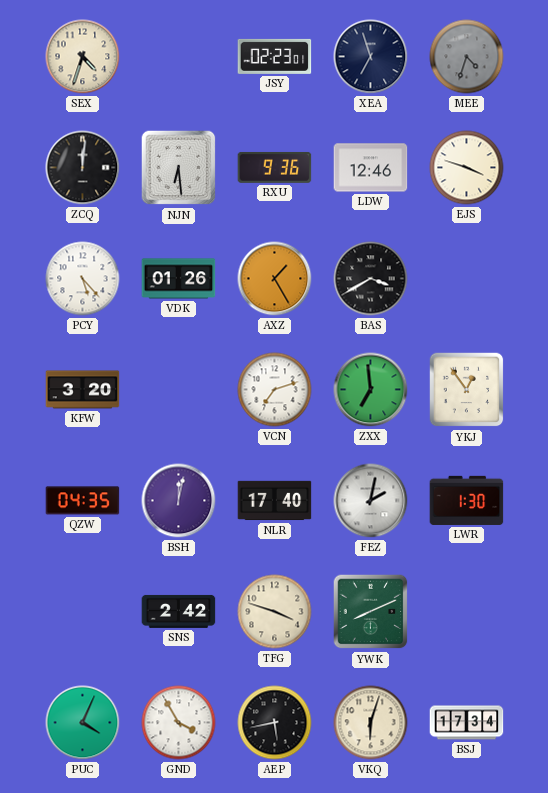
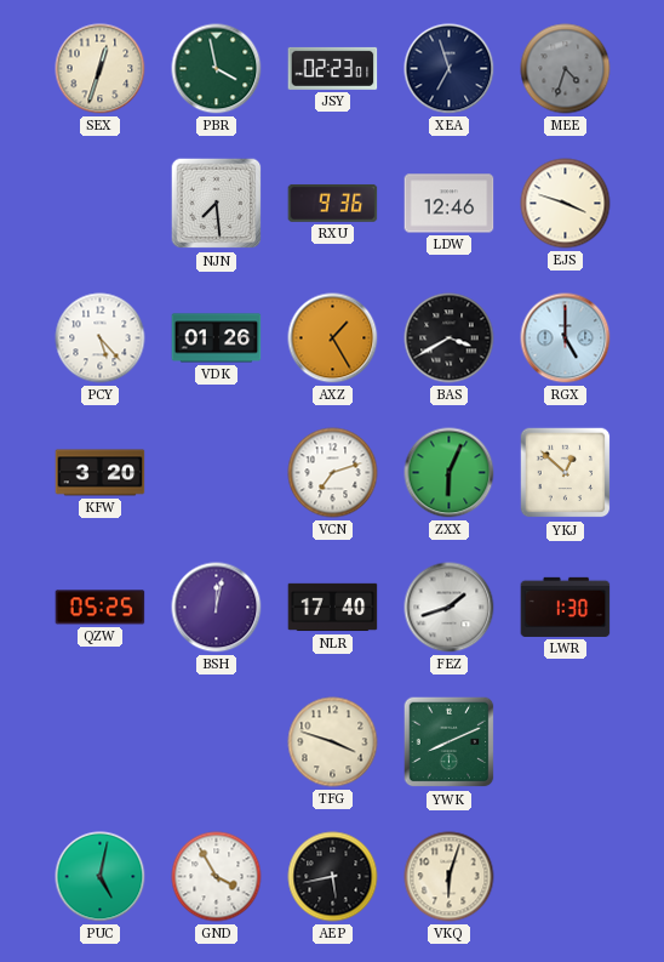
SEX: 4:33 -> 12:33 (101, 69)
PBR: none -> 3:58 (217, 69)
ZCQ: 12:01 -> none (83, 168)
NJN: 6:29 -> 7:29 (217, 204)
RGX: none -> 5:00 (566, 338)
ZXX: 6:59 -> 6:04 (450, 473)
YKJ: 12:54 -> 12:52 (566, 473)
QZW: 04:35 -> 05:25 (101, 608)
FEZ: 2:02 -> 1:42 (450, 608)
SNS: 2:42 -> none (179, 611)
PUC: 4:04 -> 5:02 (101, 877)
BSJ: 17:34 -> none (467, 723)
